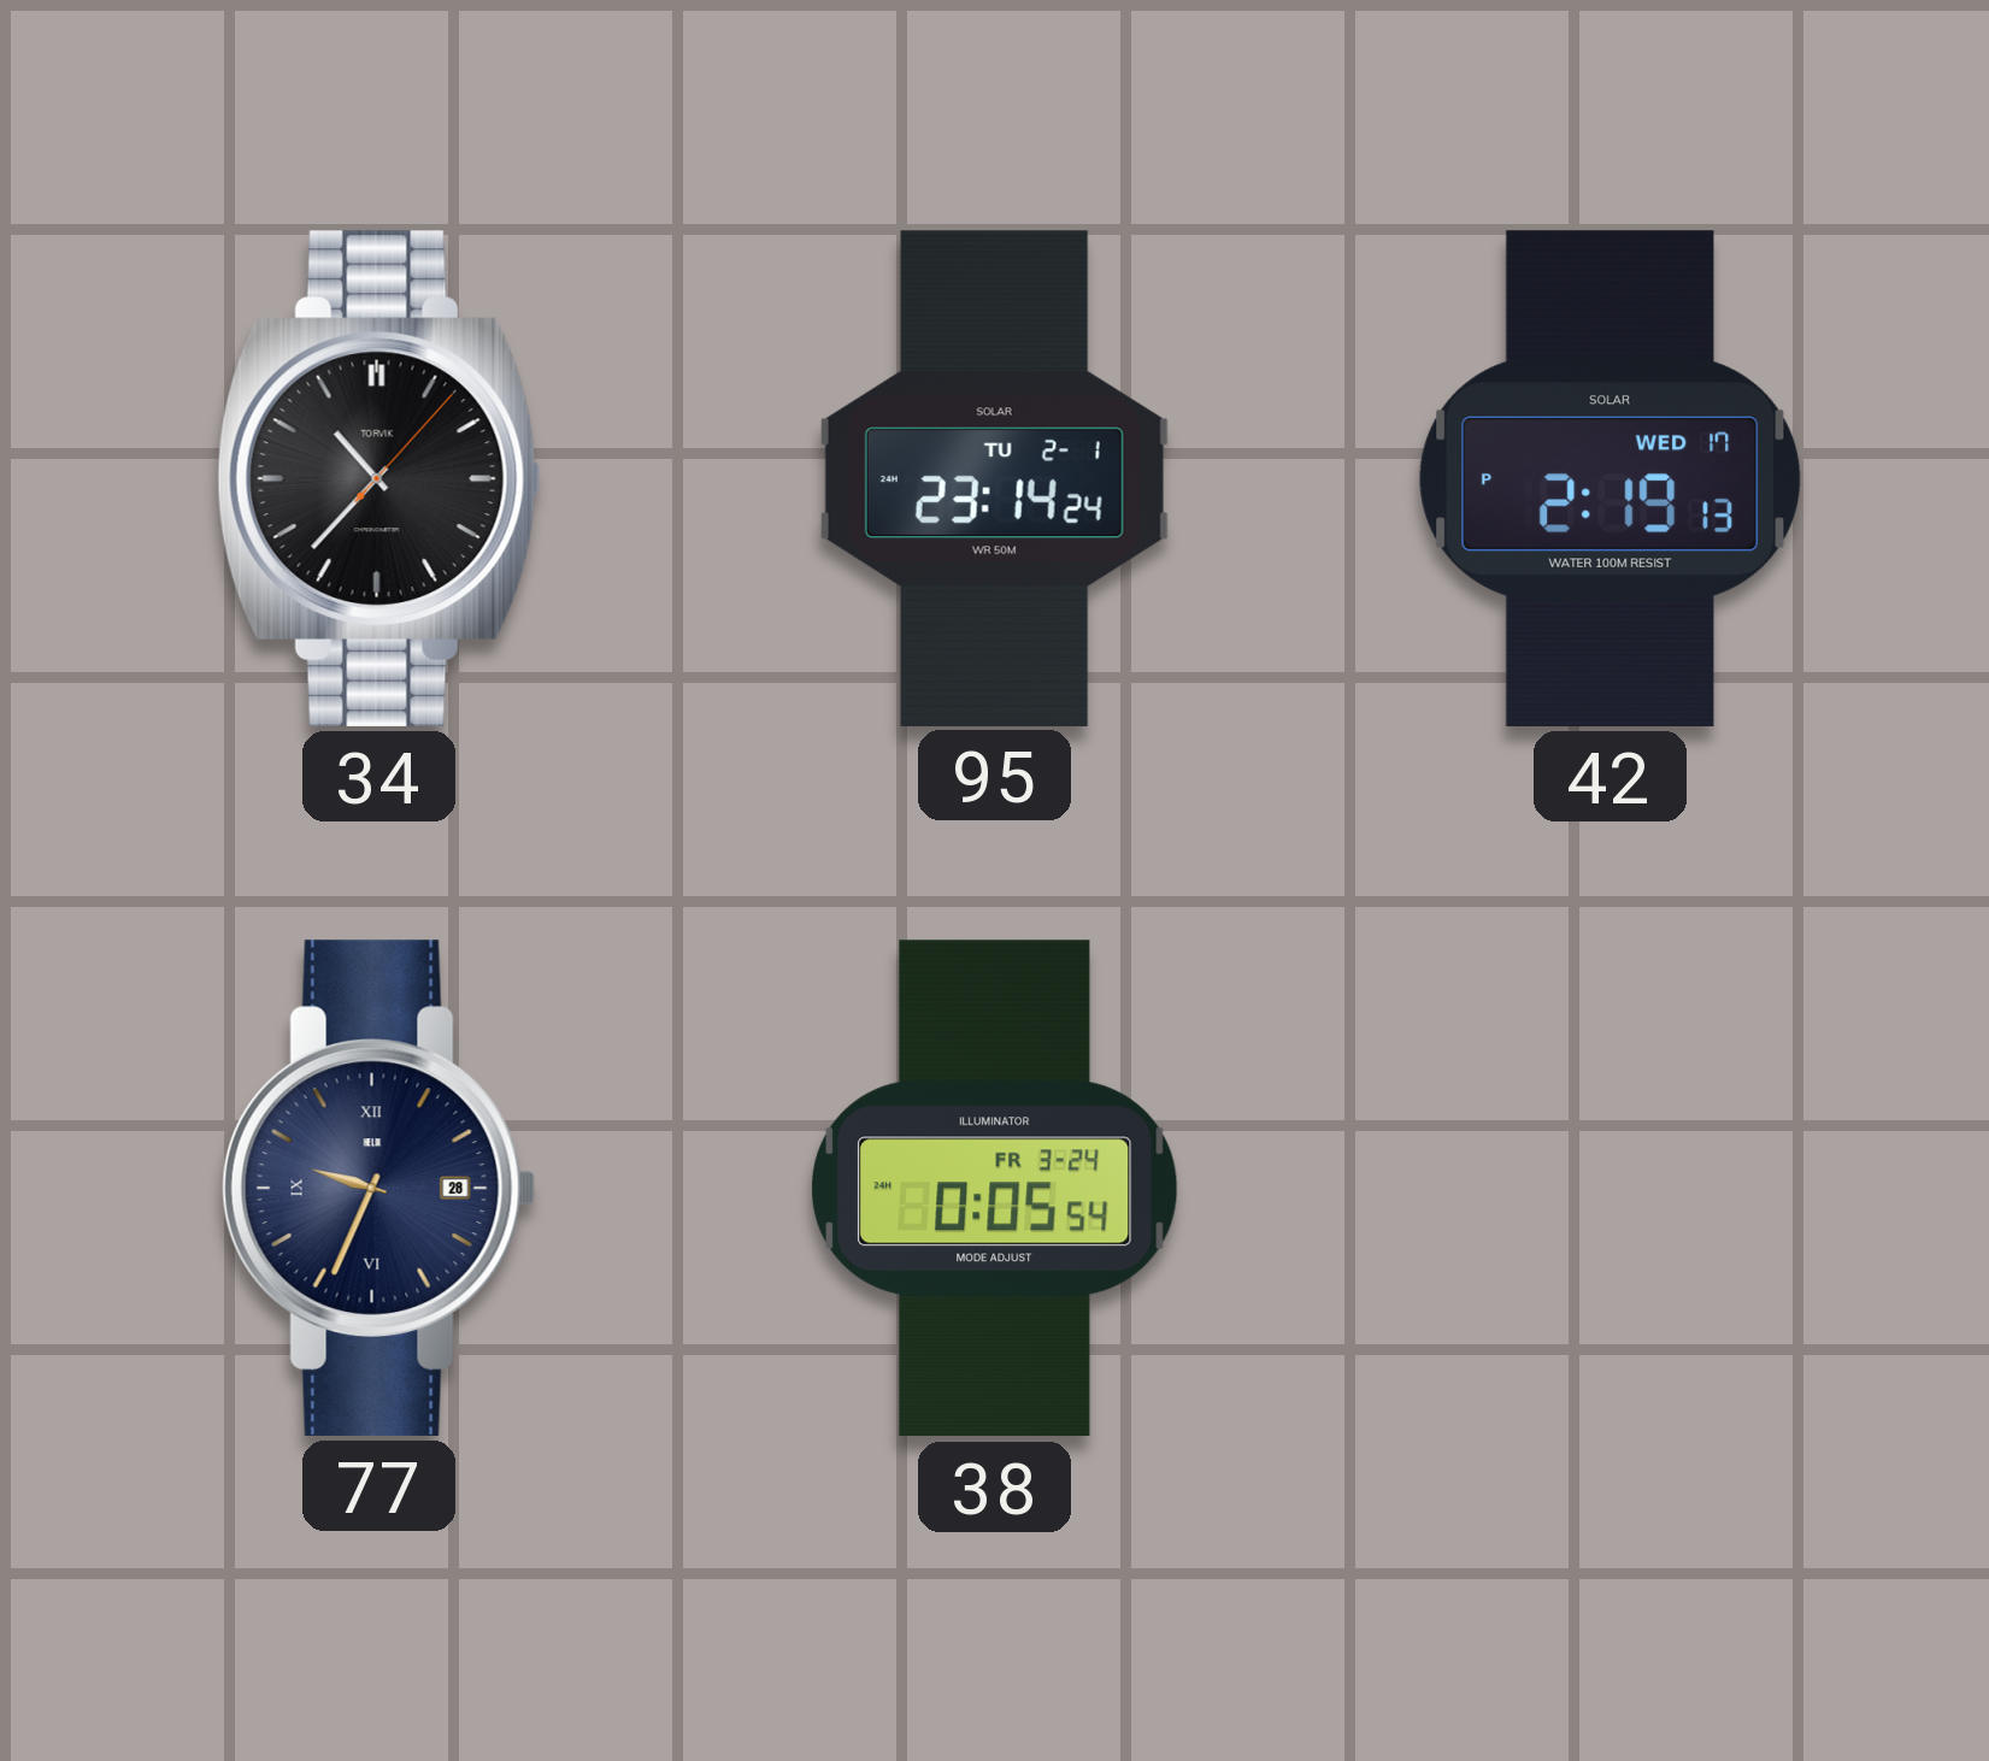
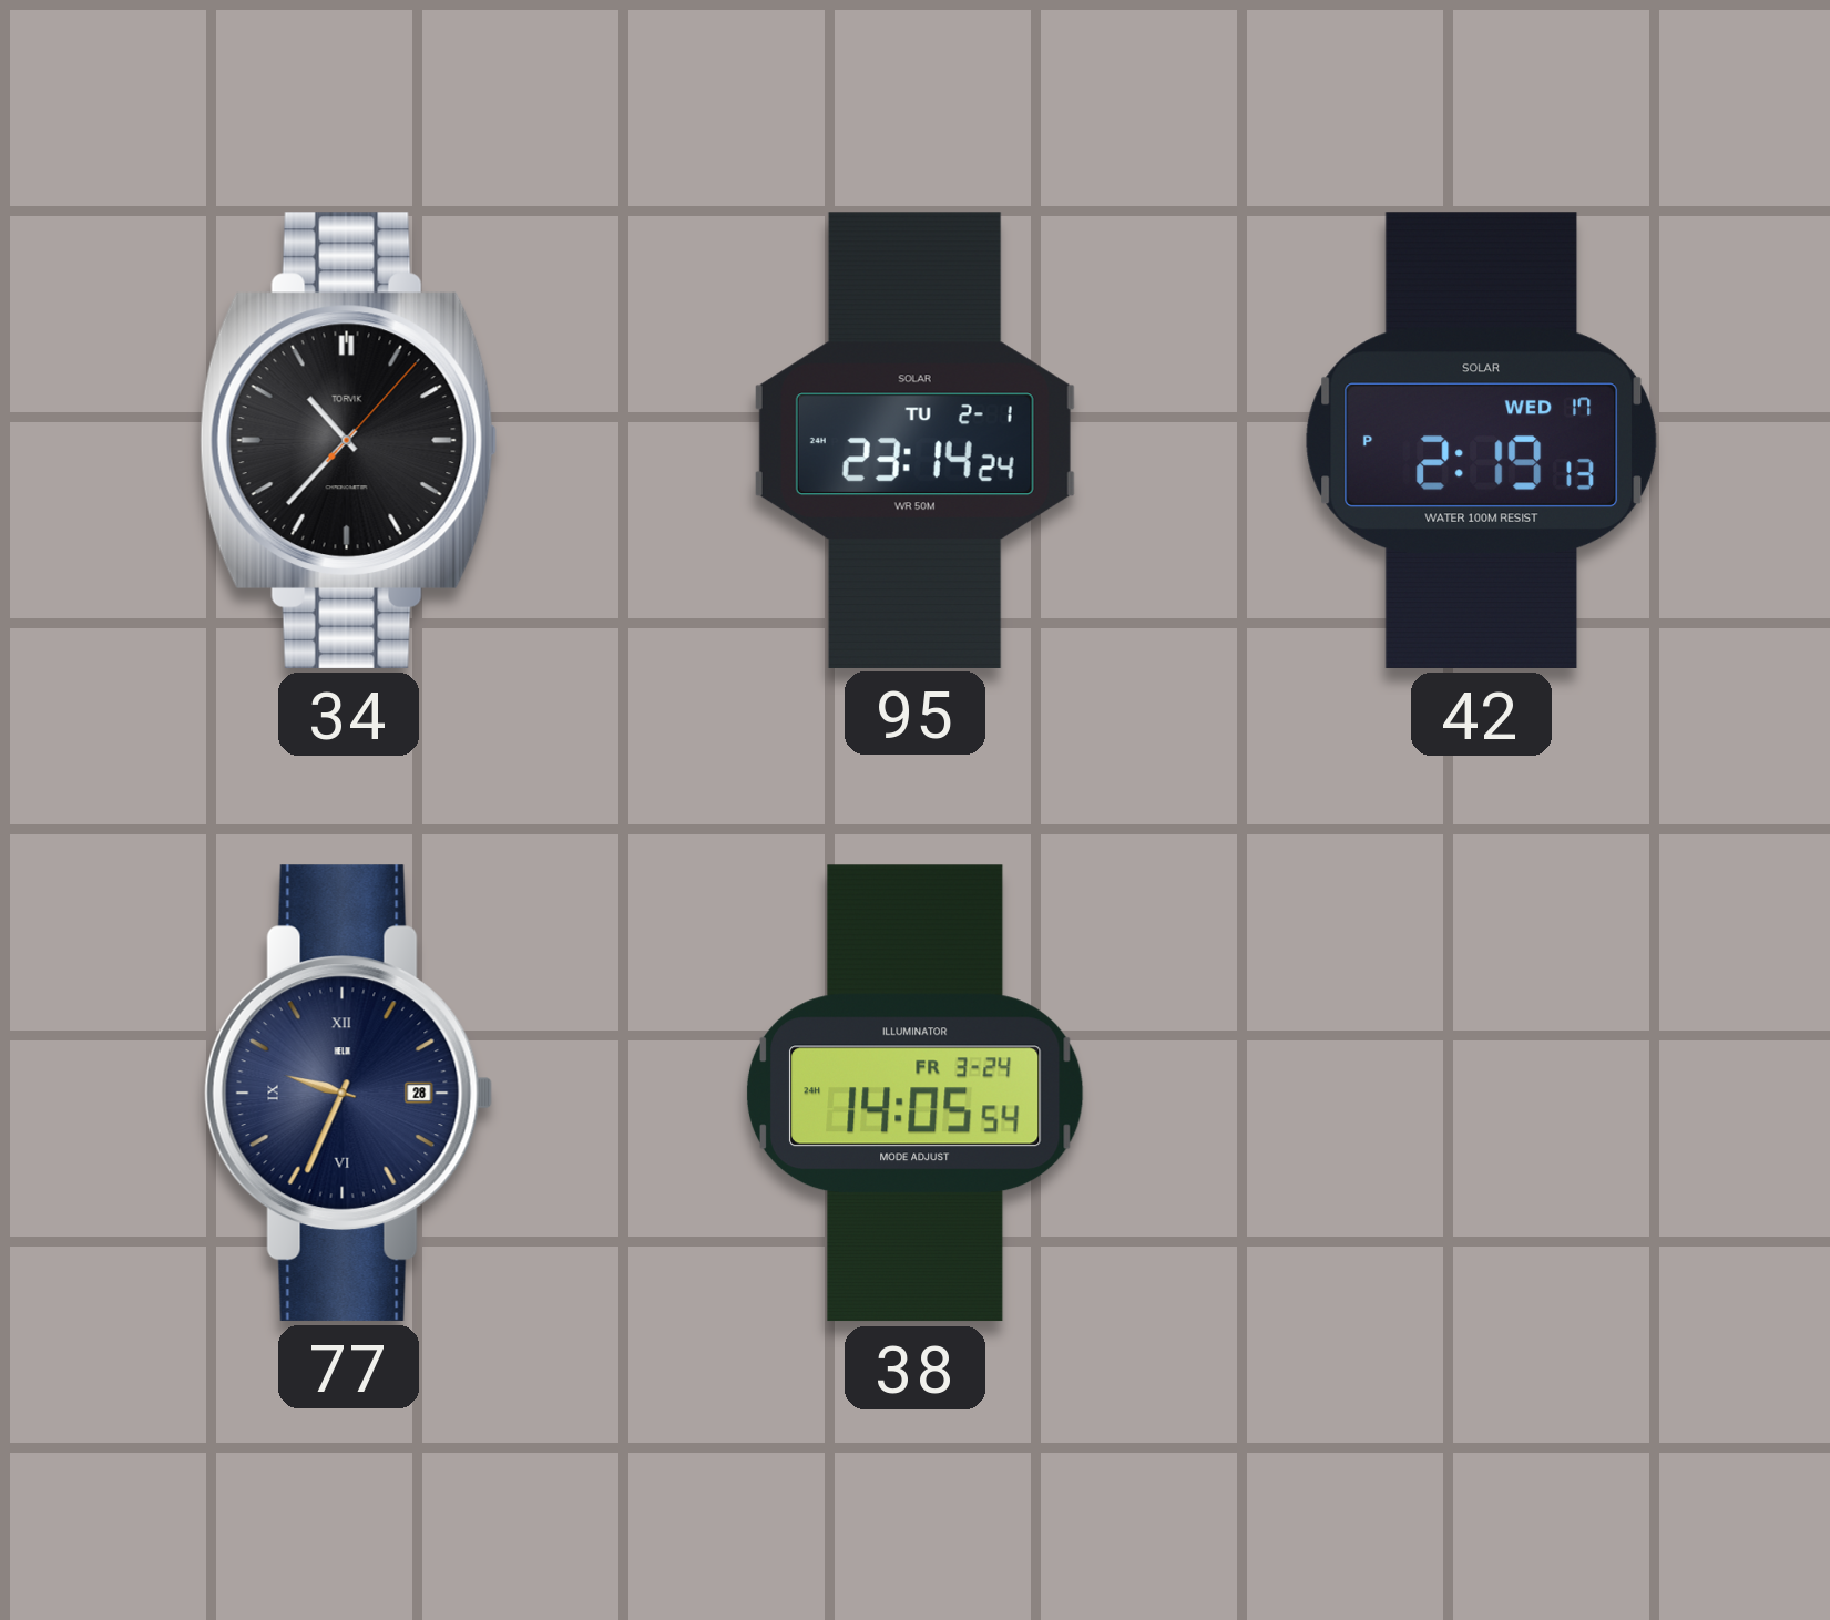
38: 0:05 -> 14:05 (914, 1094)
